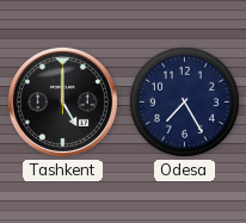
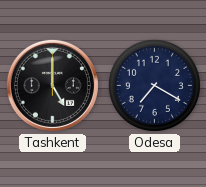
Odesa: 7:25 -> 7:20 (154, 85)
